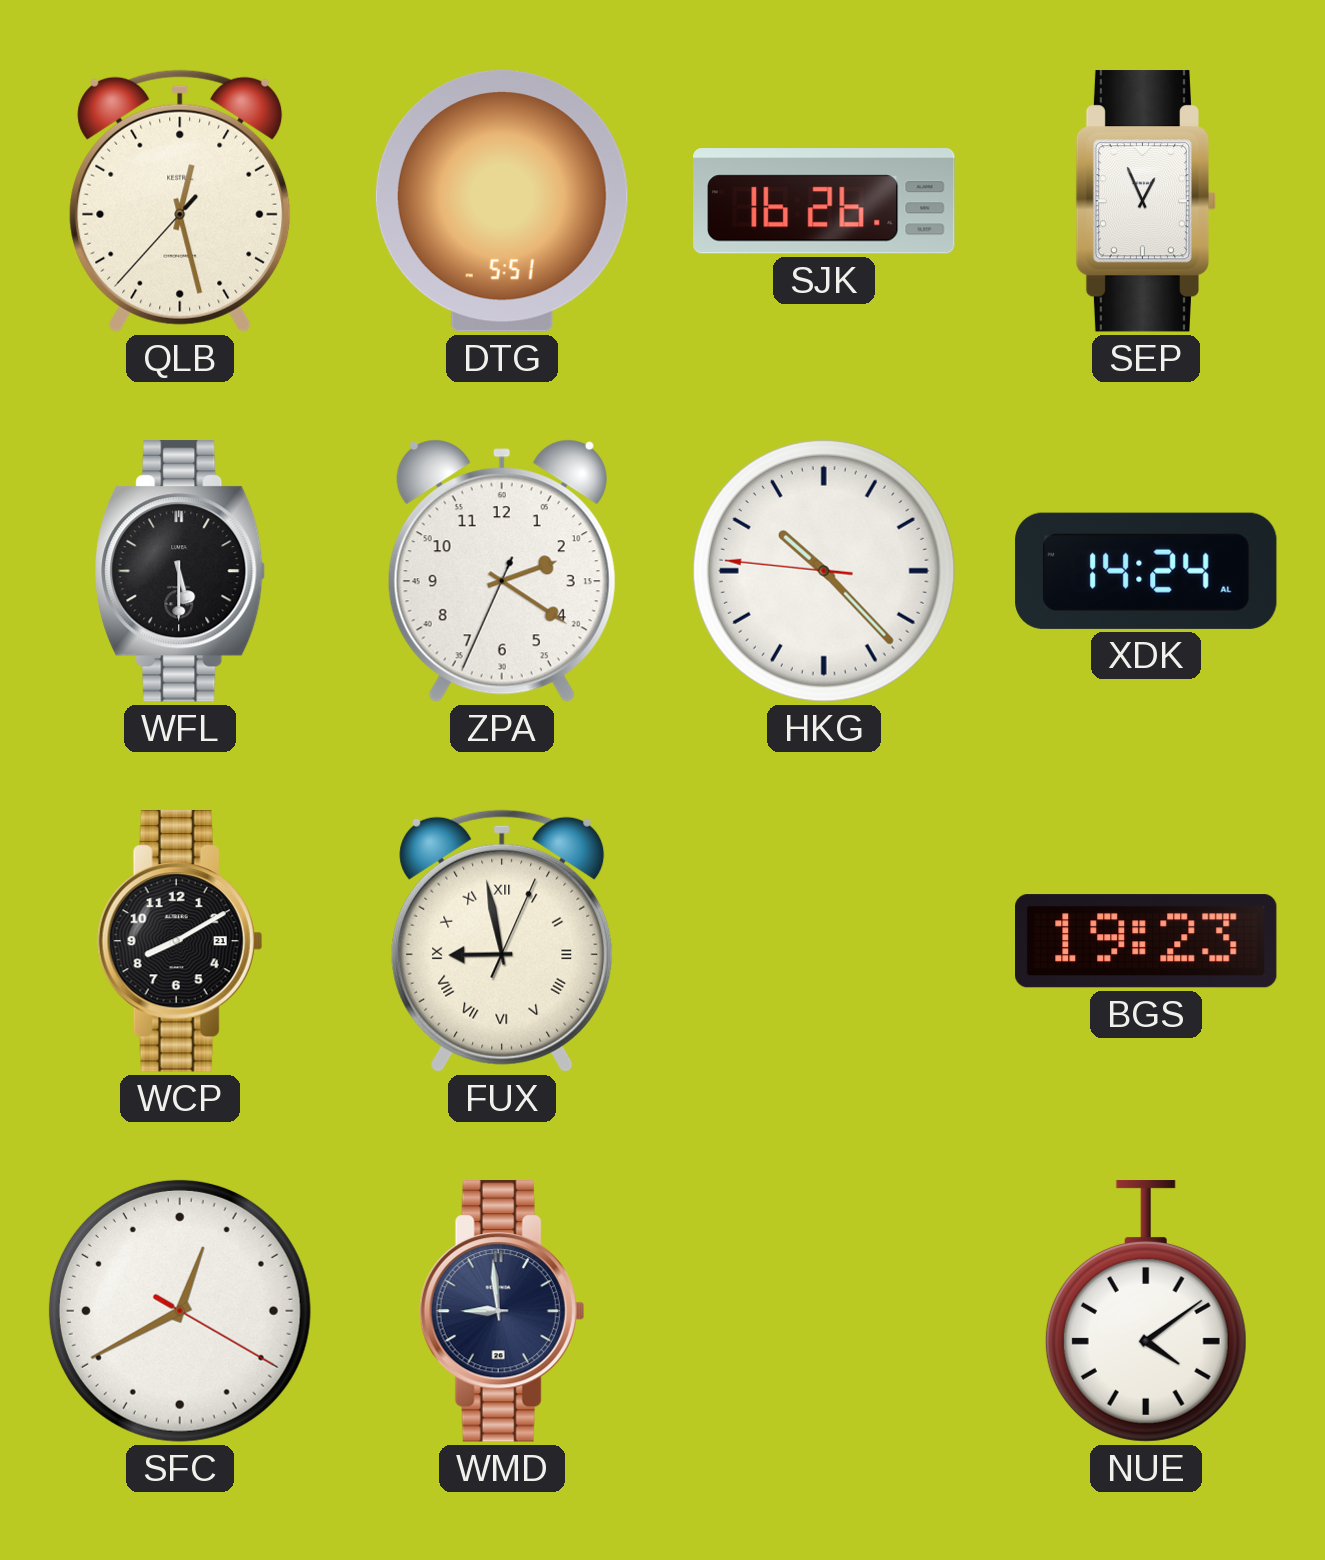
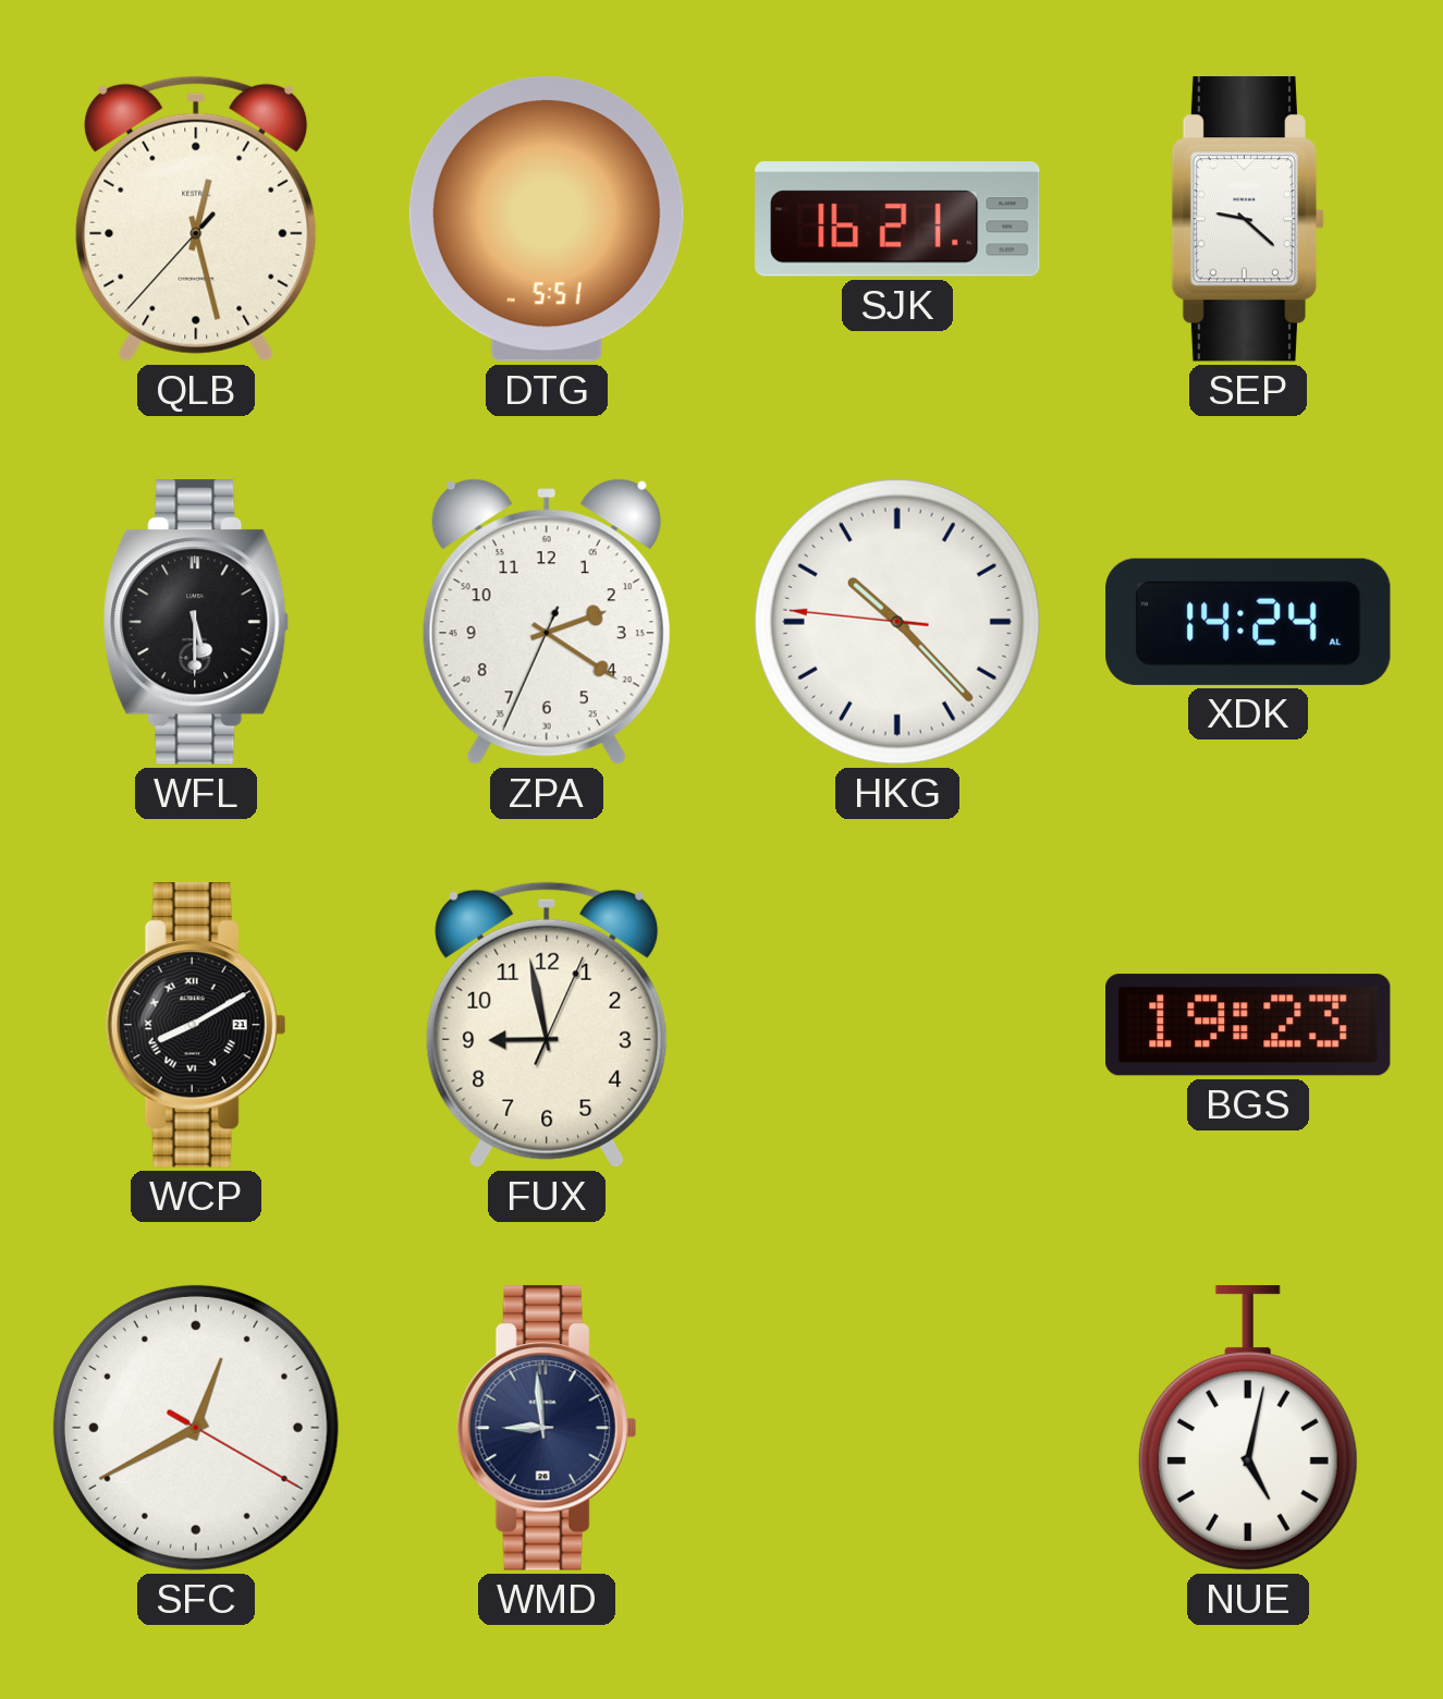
SJK: 16:26 -> 16:21 (897, 219)
SEP: 12:56 -> 9:22 (1248, 219)
WCP numerals: Arabic -> Roman (196, 1025)
FUX numerals: Roman -> Arabic (547, 1025)
NUE: 4:09 -> 5:02 (1248, 1428)
